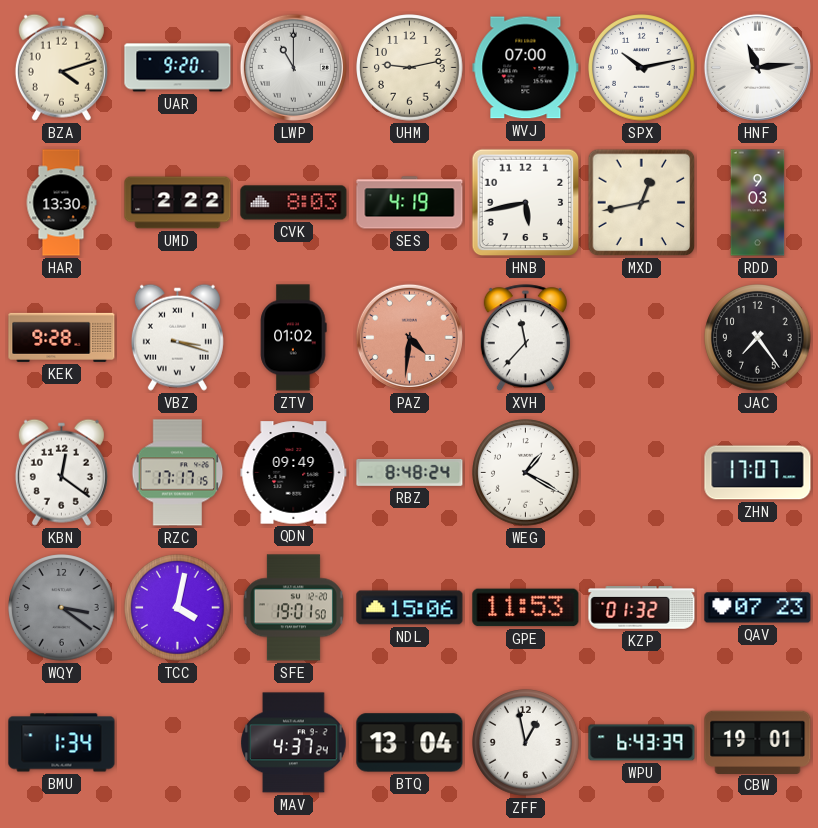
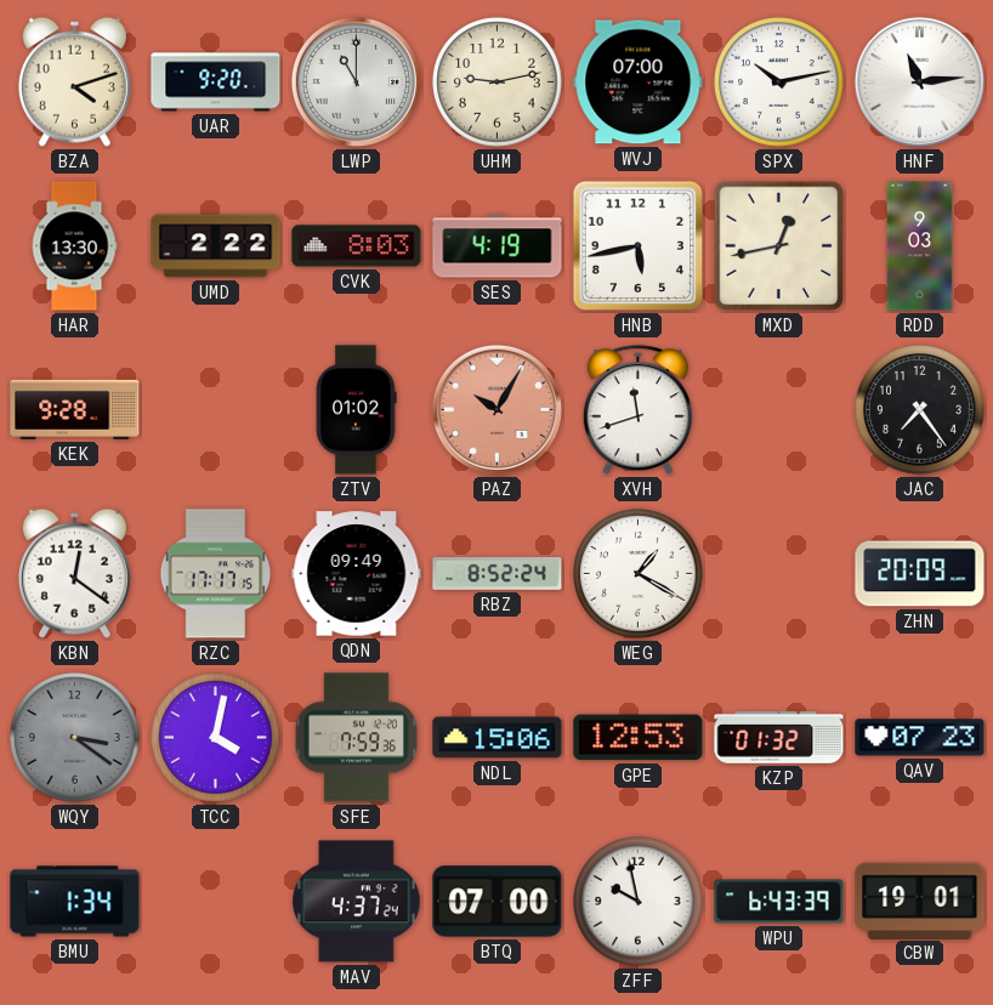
VBZ: 3:18 -> none (177, 337)
PAZ: 4:31 -> 10:05 (496, 409)
XVH: 11:37 -> 11:42 (637, 410)
RBZ: 8:48 -> 8:52 (498, 573)
ZHN: 17:07 -> 20:09 (920, 574)
SFE: 19:01 -> 7:59 (356, 738)
GPE: 11:53 -> 12:53 (639, 738)
BTQ: 13:04 -> 07:00 (498, 902)
ZFF: 12:58 -> 9:58 (639, 902)
